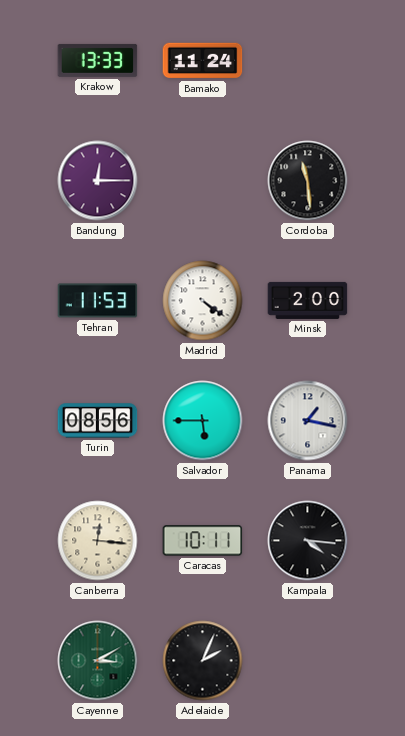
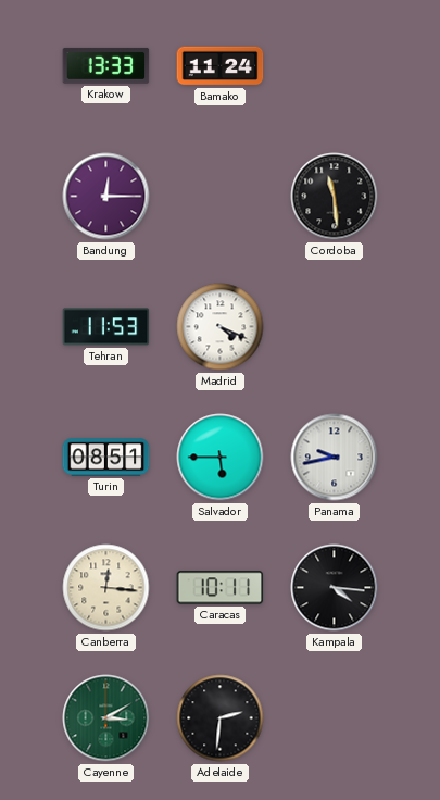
Madrid: 4:21 -> 4:19 (221, 327)
Minsk: 2:00 -> none (308, 300)
Turin: 08:56 -> 08:51 (106, 458)
Panama: 1:17 -> 9:43 (335, 458)
Adelaide: 2:04 -> 2:31 (221, 718)
